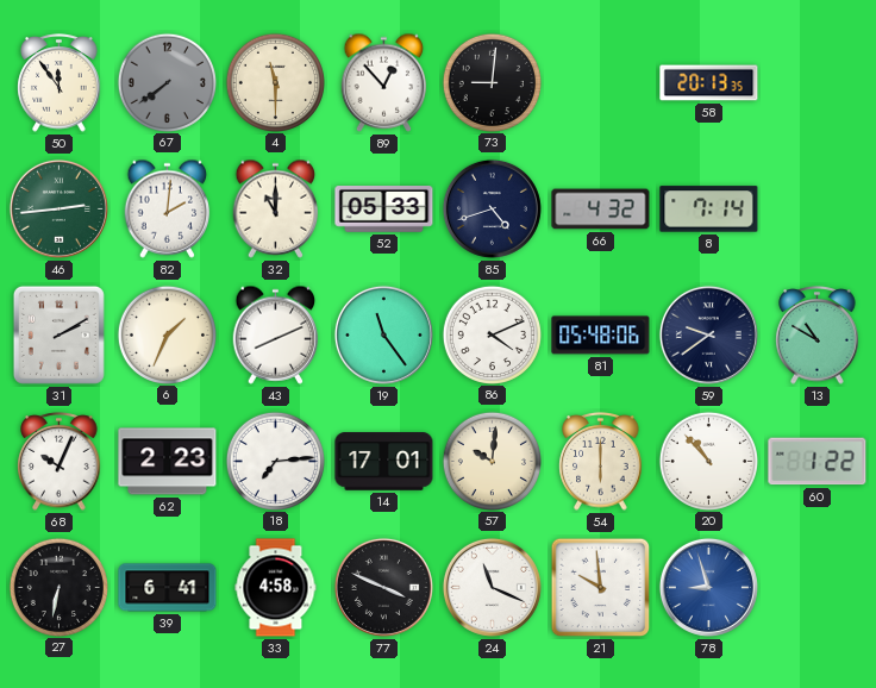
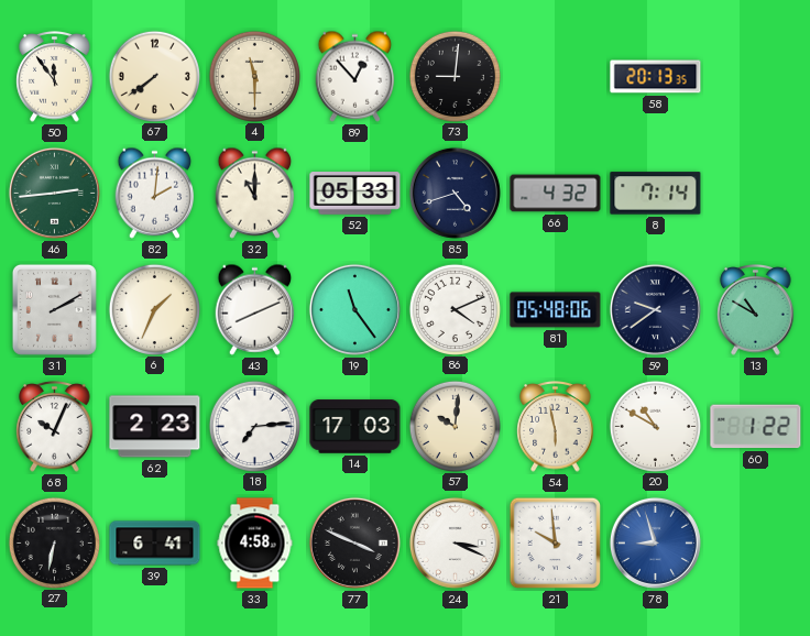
67 dial: grey -> cream (154, 76)
14: 17:01 -> 17:03 (355, 427)
54: 6:00 -> 5:58 (556, 427)
20: 10:53 -> 10:50 (655, 426)
24: 11:19 -> 3:19 (455, 542)
